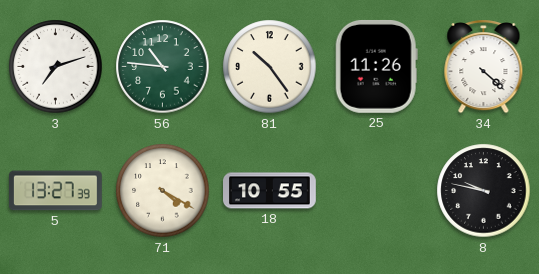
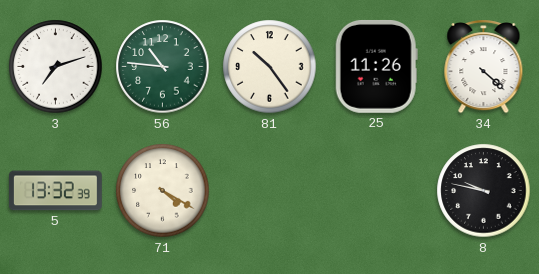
5: 13:27 -> 13:32 (56, 191)
18: 10:55 -> none (270, 191)
